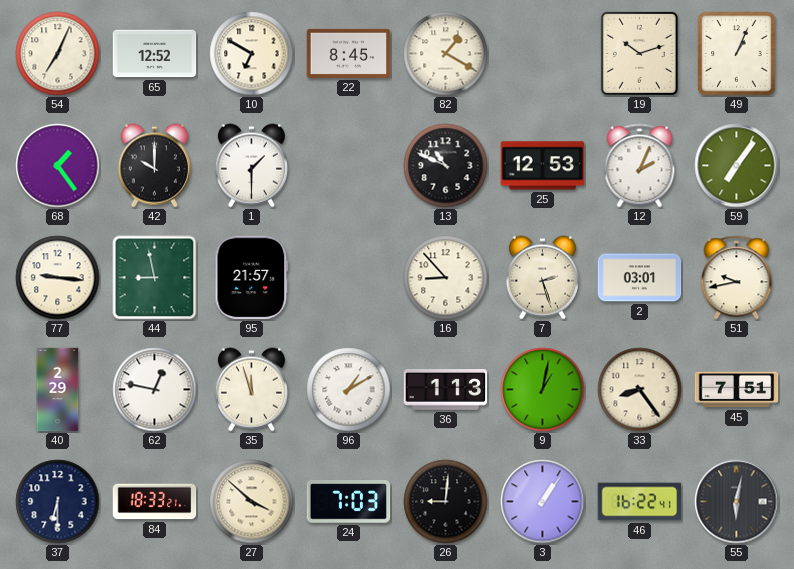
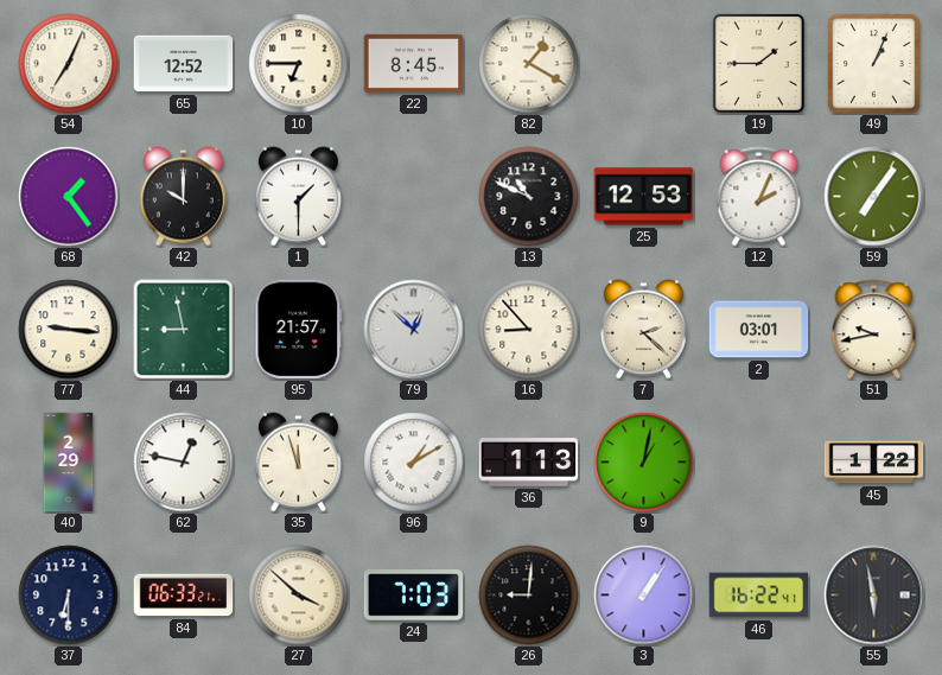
10: 6:50 -> 6:45 (299, 64)
19: 10:12 -> 1:45 (758, 63)
79: none -> 12:52 (414, 330)
7: 2:27 -> 2:22 (643, 330)
33: 8:24 -> none (640, 390)
45: 7:51 -> 1:22 (874, 463)
84: 18:33 -> 06:33 (184, 596)
55: 6:02 -> 5:58 (874, 596)
